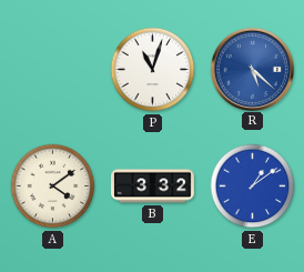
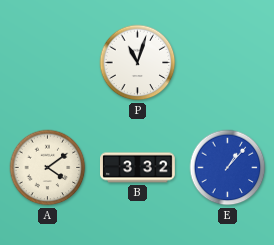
R: 5:22 -> none (252, 69)
E: 1:09 -> 1:07 (228, 168)
